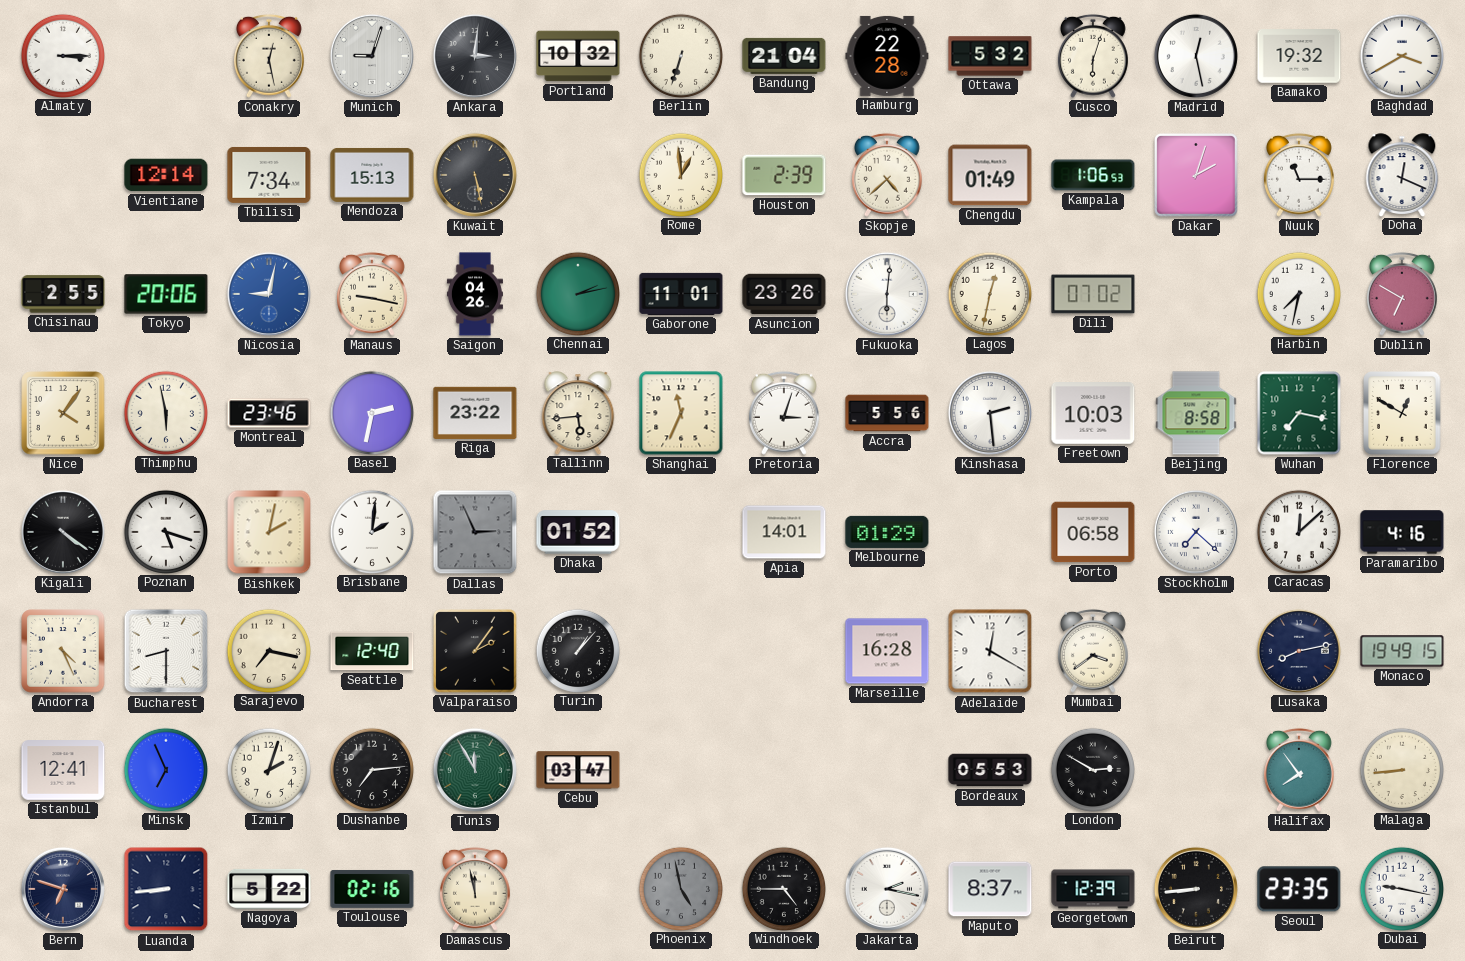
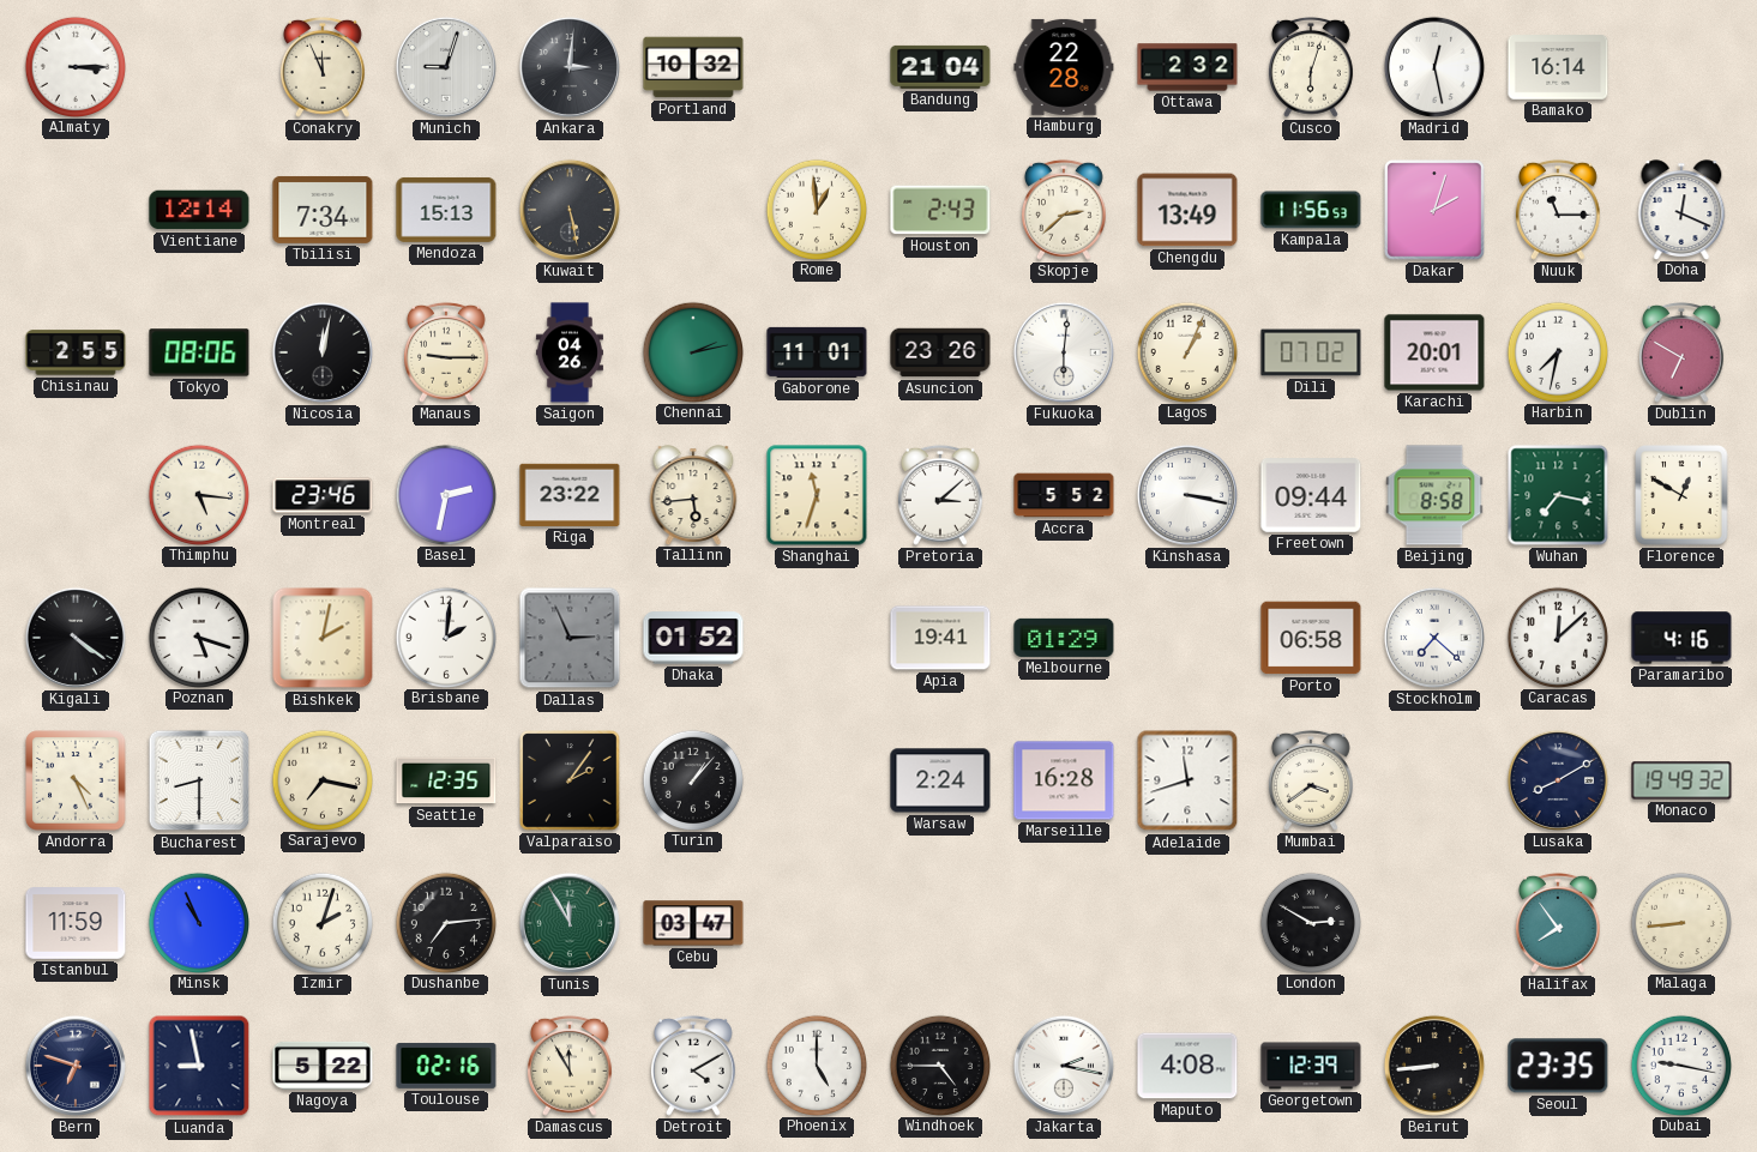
Conakry: 12:28 -> 11:56 (323, 67)
Berlin: 6:33 -> none (680, 55)
Ottawa: 5:32 -> 2:32 (1187, 67)
Bamako: 19:32 -> 16:14 (1558, 67)
Baghdad: 3:40 -> none (1401, 55)
Houston: 2:39 -> 2:43 (940, 210)
Skopje: 4:38 -> 2:38 (1064, 210)
Chengdu: 01:49 -> 13:49 (1187, 210)
Kampala: 1:06 -> 11:56 (1311, 210)
Tokyo: 20:06 -> 08:06 (199, 352)
Nicosia: 9:02 -> 12:02 (323, 352)
Nicosia dial: blue -> black (323, 352)
Manaus: 9:17 -> 9:15 (446, 352)
Lagos: 12:32 -> 1:04 (1186, 351)
Karachi: none -> 20:01 (1434, 352)
Nice: 4:06 -> none (63, 413)
Thimphu: 5:58 -> 5:16 (198, 494)
Shanghai: 11:34 -> 11:33 (817, 495)
Pretoria: 3:03 -> 3:08 (940, 495)
Accra: 5:56 -> 5:52 (1064, 495)
Kinshasa: 2:29 -> 3:17 (1187, 495)
Freetown: 10:03 -> 09:44 (1311, 496)
Apia: 14:01 -> 19:41 (940, 638)
Seattle: 12:40 -> 12:35 (446, 780)
Warsaw: none -> 2:24 (940, 780)
Adelaide: 12:20 -> 11:42 (1187, 780)
Lusaka: 8:13 -> 8:10 (1558, 780)
Monaco: 19:49:15 -> 19:49:32 (1681, 780)
Istanbul: 12:41 -> 11:59 (76, 923)
Minsk: 6:56 -> 10:56 (198, 922)
Bordeaux: 05:53 -> none (990, 770)
Luanda: 8:44 -> 8:58 (199, 1066)
Damascus: 11:58 -> 11:55 (570, 1066)
Detroit: none -> 4:10 (693, 1066)
Phoenix: 4:58 -> 5:00 (816, 1064)
Phoenix dial: grey -> white (816, 1064)
Maputo: 8:37 -> 4:08 (1187, 1066)
